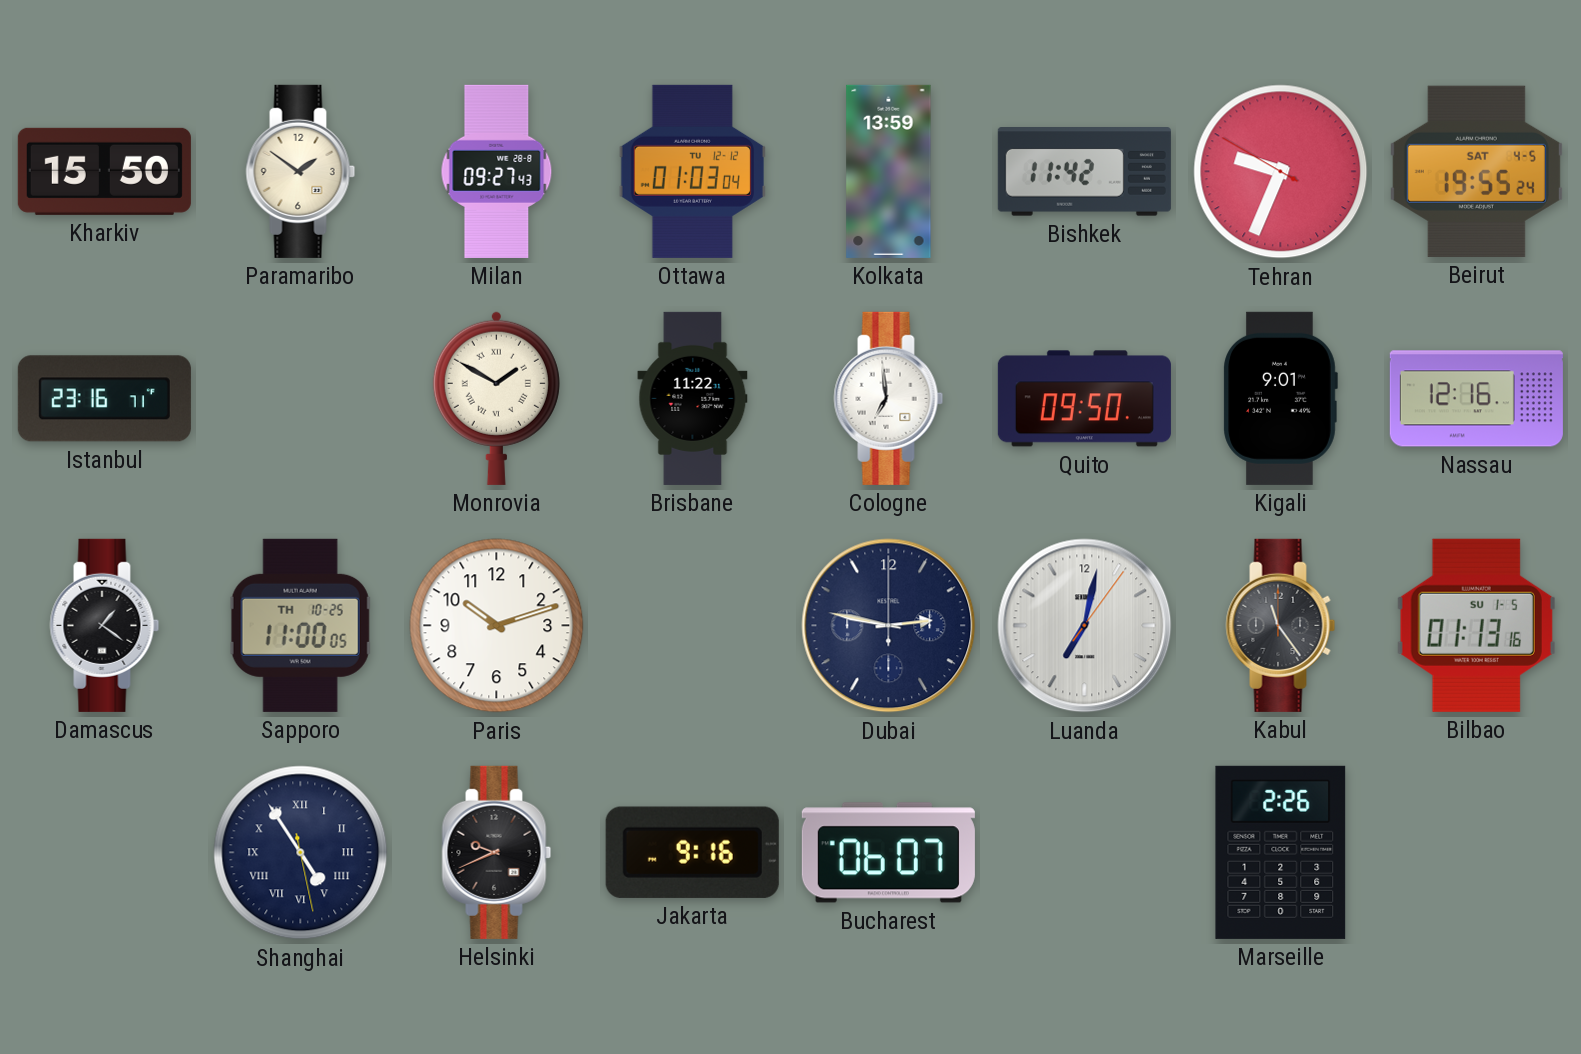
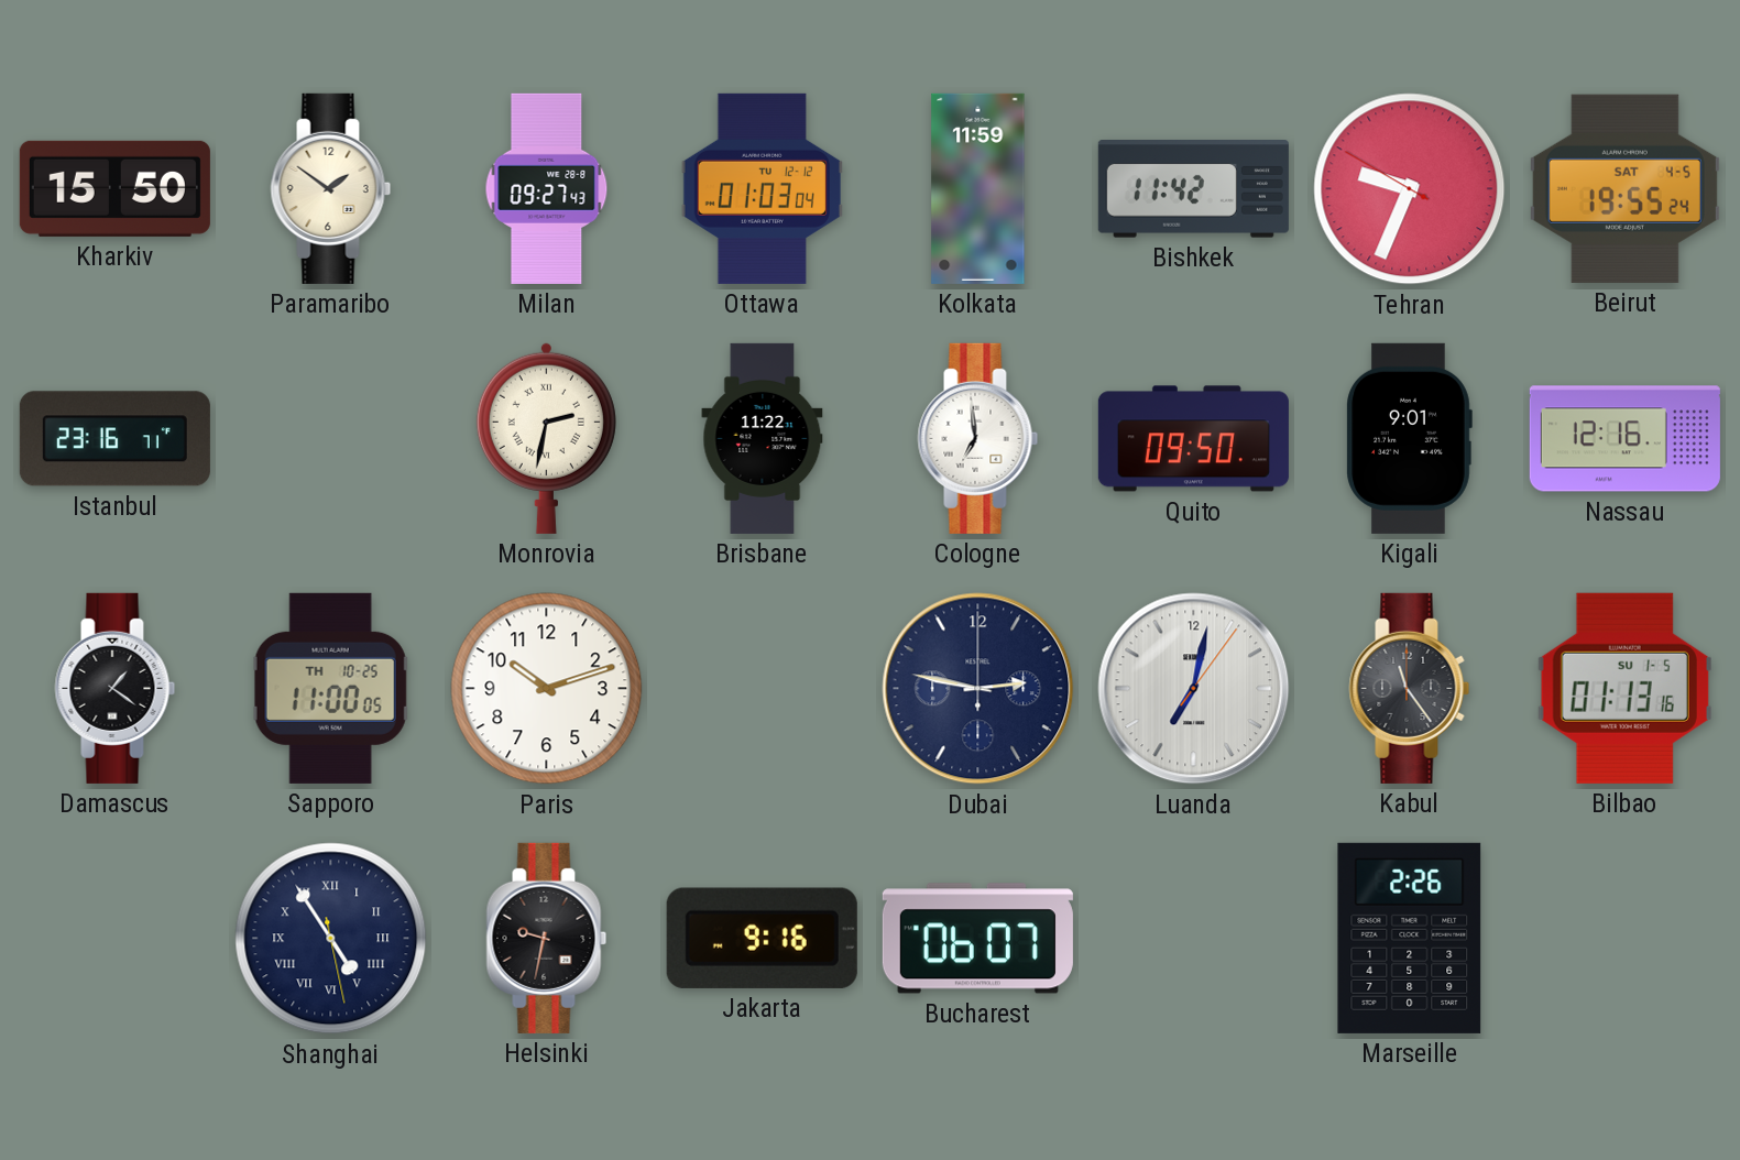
Kolkata: 13:59 -> 11:59 (978, 188)
Monrovia: 1:50 -> 2:32 (546, 438)
Helsinki: 9:41 -> 9:32 (547, 938)
